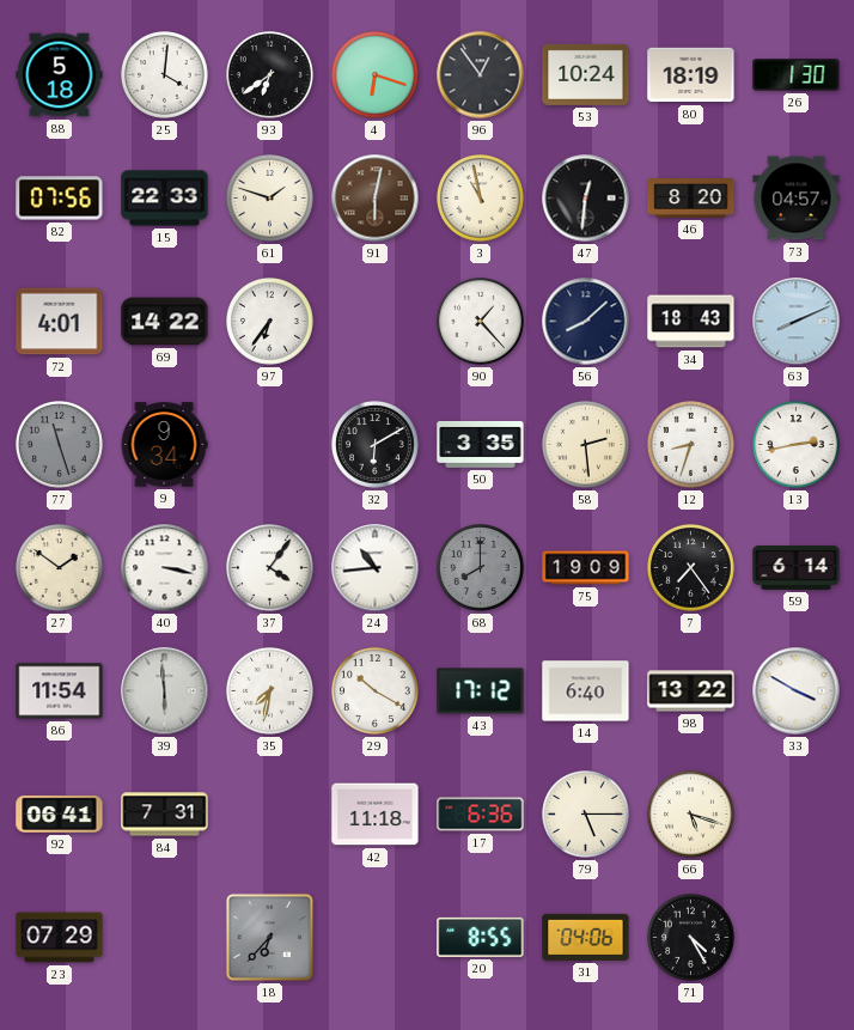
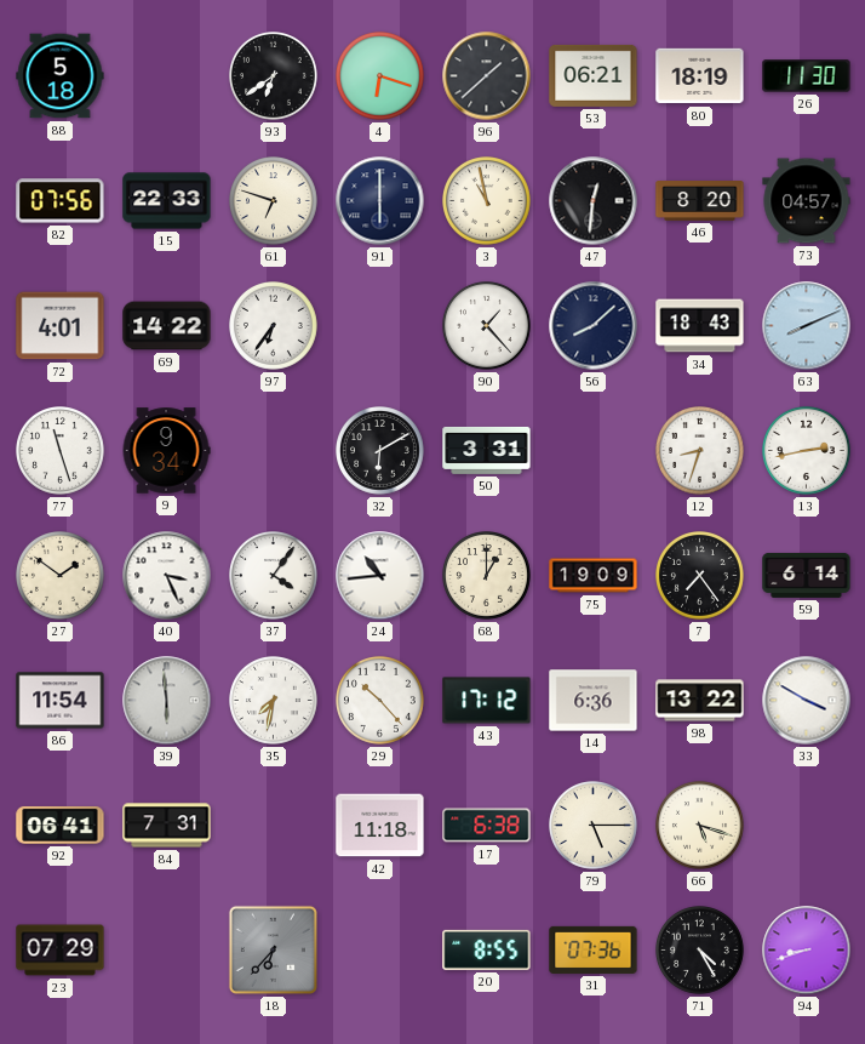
25: 4:01 -> none (165, 75)
96: 12:54 -> 1:38 (487, 76)
53: 10:24 -> 06:21 (594, 75)
26: 1:30 -> 11:30 (807, 76)
61: 1:48 -> 6:48 (274, 201)
91: 6:02 -> 6:00 (380, 201)
91 dial: brown -> navy (380, 201)
77 dial: grey -> white (61, 451)
50: 3:35 -> 3:31 (487, 451)
58: 2:29 -> none (586, 445)
40: 3:17 -> 3:26 (167, 576)
68: 8:00 -> 1:00 (487, 576)
68 dial: grey -> cream (487, 576)
29: 10:20 -> 10:23 (380, 701)
14: 6:40 -> 6:36 (594, 701)
17: 6:36 -> 6:38 (487, 826)
31: 04:06 -> 07:36 (594, 949)
94: none -> 8:42 (807, 951)
